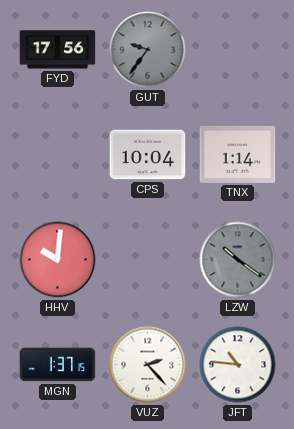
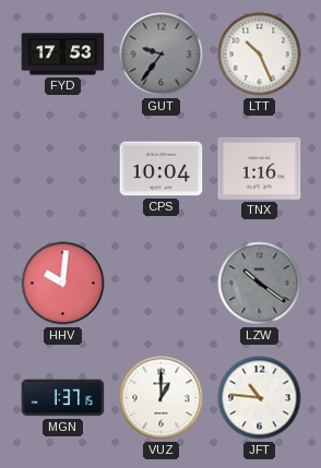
FYD: 17:56 -> 17:53 (63, 55)
LTT: none -> 10:26 (260, 55)
TNX: 1:14 -> 1:16 (260, 168)
VUZ: 2:23 -> 1:00 (162, 398)
